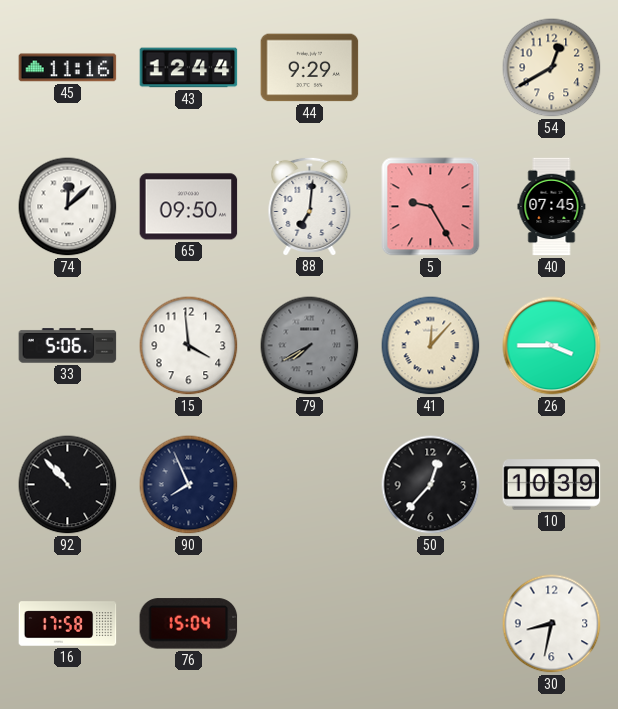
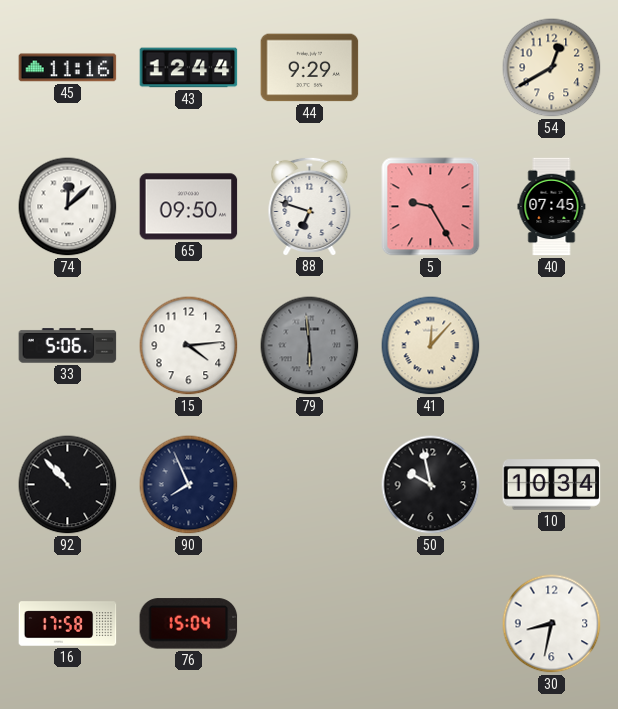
88: 7:01 -> 6:48 (310, 206)
15: 3:59 -> 4:14 (189, 346)
79: 7:40 -> 5:59 (310, 346)
26: 3:45 -> none (552, 346)
50: 12:37 -> 9:58 (431, 485)
10: 10:39 -> 10:34 (552, 485)
